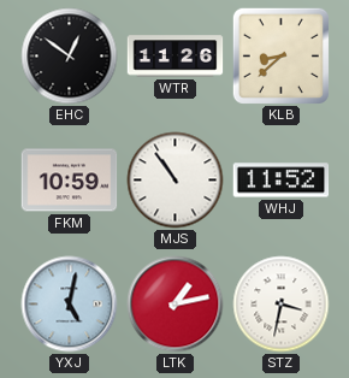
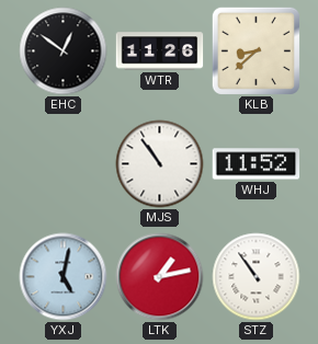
FKM: 10:59 -> none (70, 181)
STZ: 3:32 -> 10:54 (257, 277)
